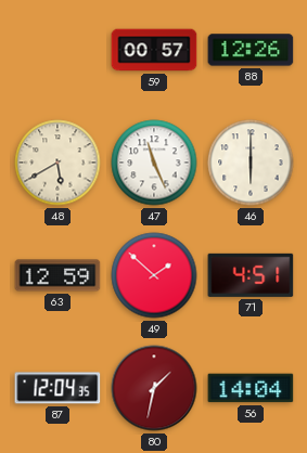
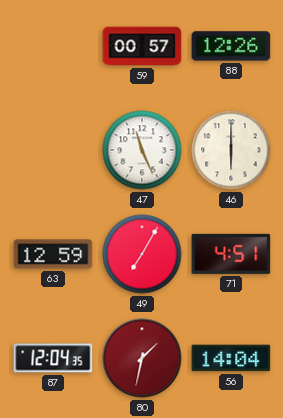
48: 5:40 -> none (57, 163)
49: 1:52 -> 7:05 (142, 254)
